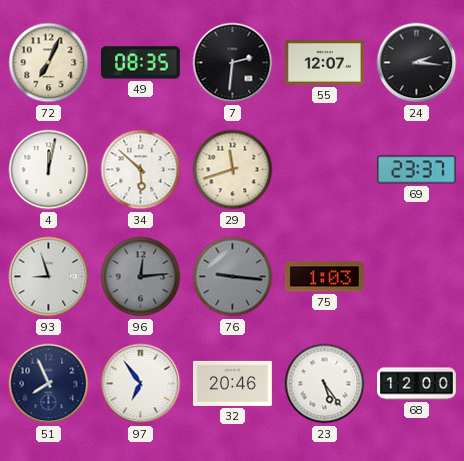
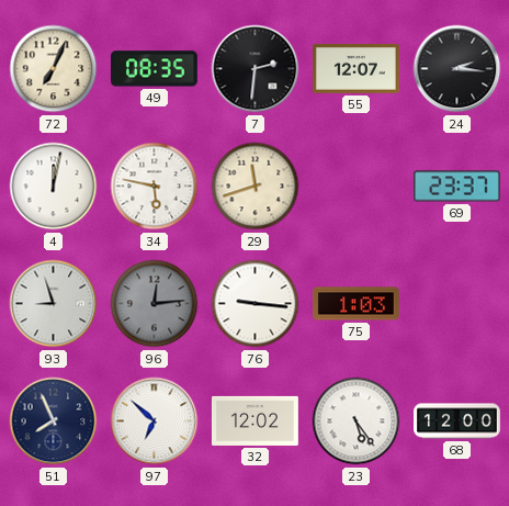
34: 5:52 -> 5:47 (155, 187)
76 dial: grey -> white (256, 304)
97: 6:54 -> 6:52 (155, 421)
32: 20:46 -> 12:02 (256, 420)
